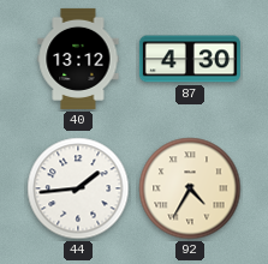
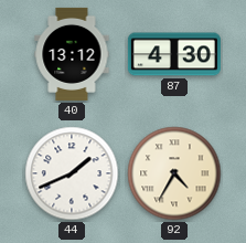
44: 1:44 -> 1:41 (72, 173)
